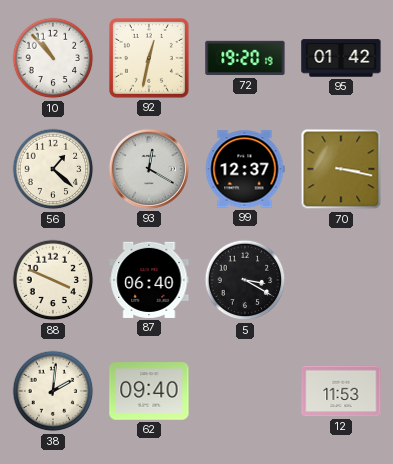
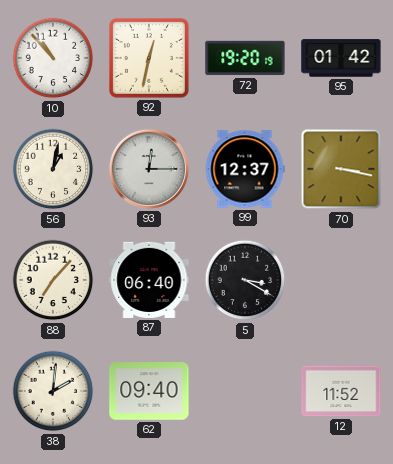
56: 1:22 -> 1:02 (53, 169)
93: 12:20 -> 12:15 (149, 169)
88: 3:49 -> 7:07 (53, 280)
12: 11:53 -> 11:52 (341, 391)
